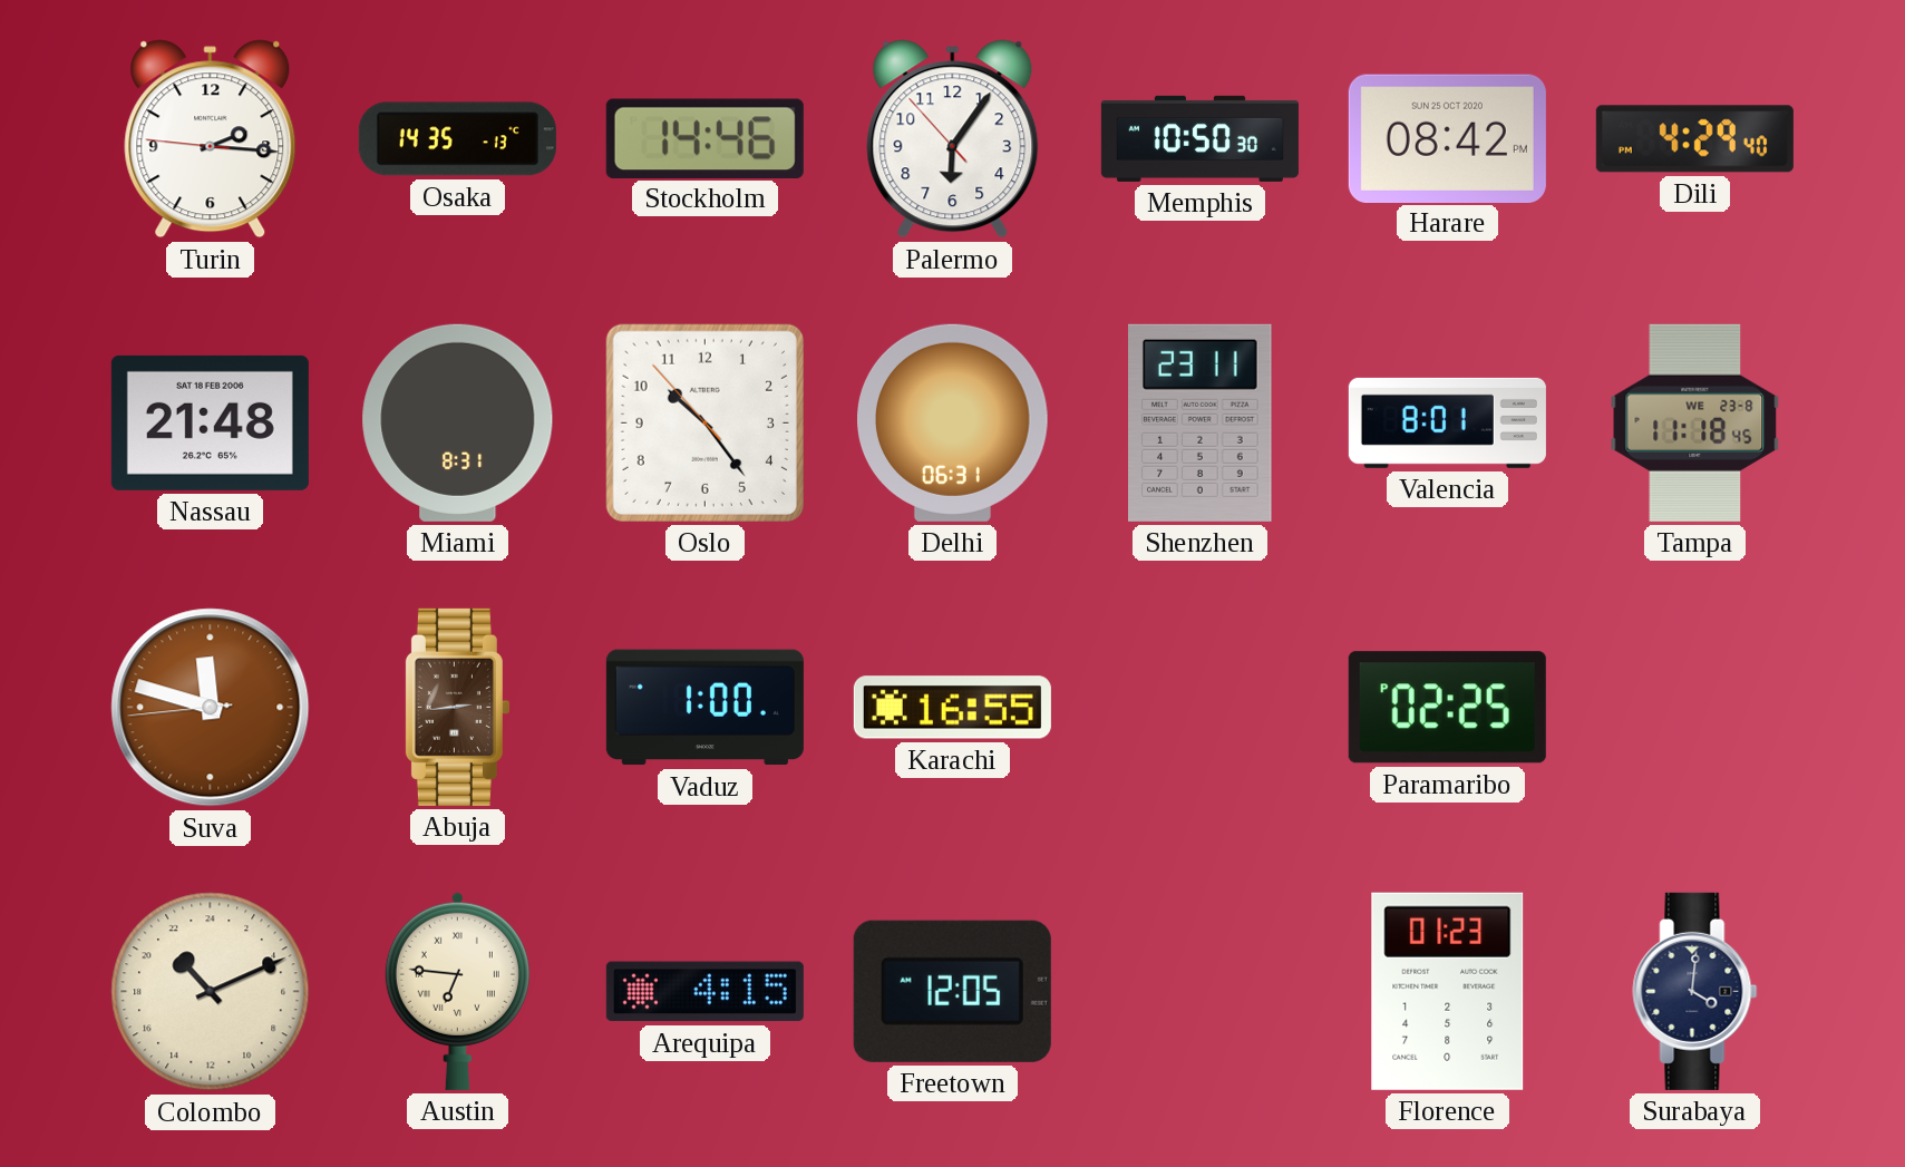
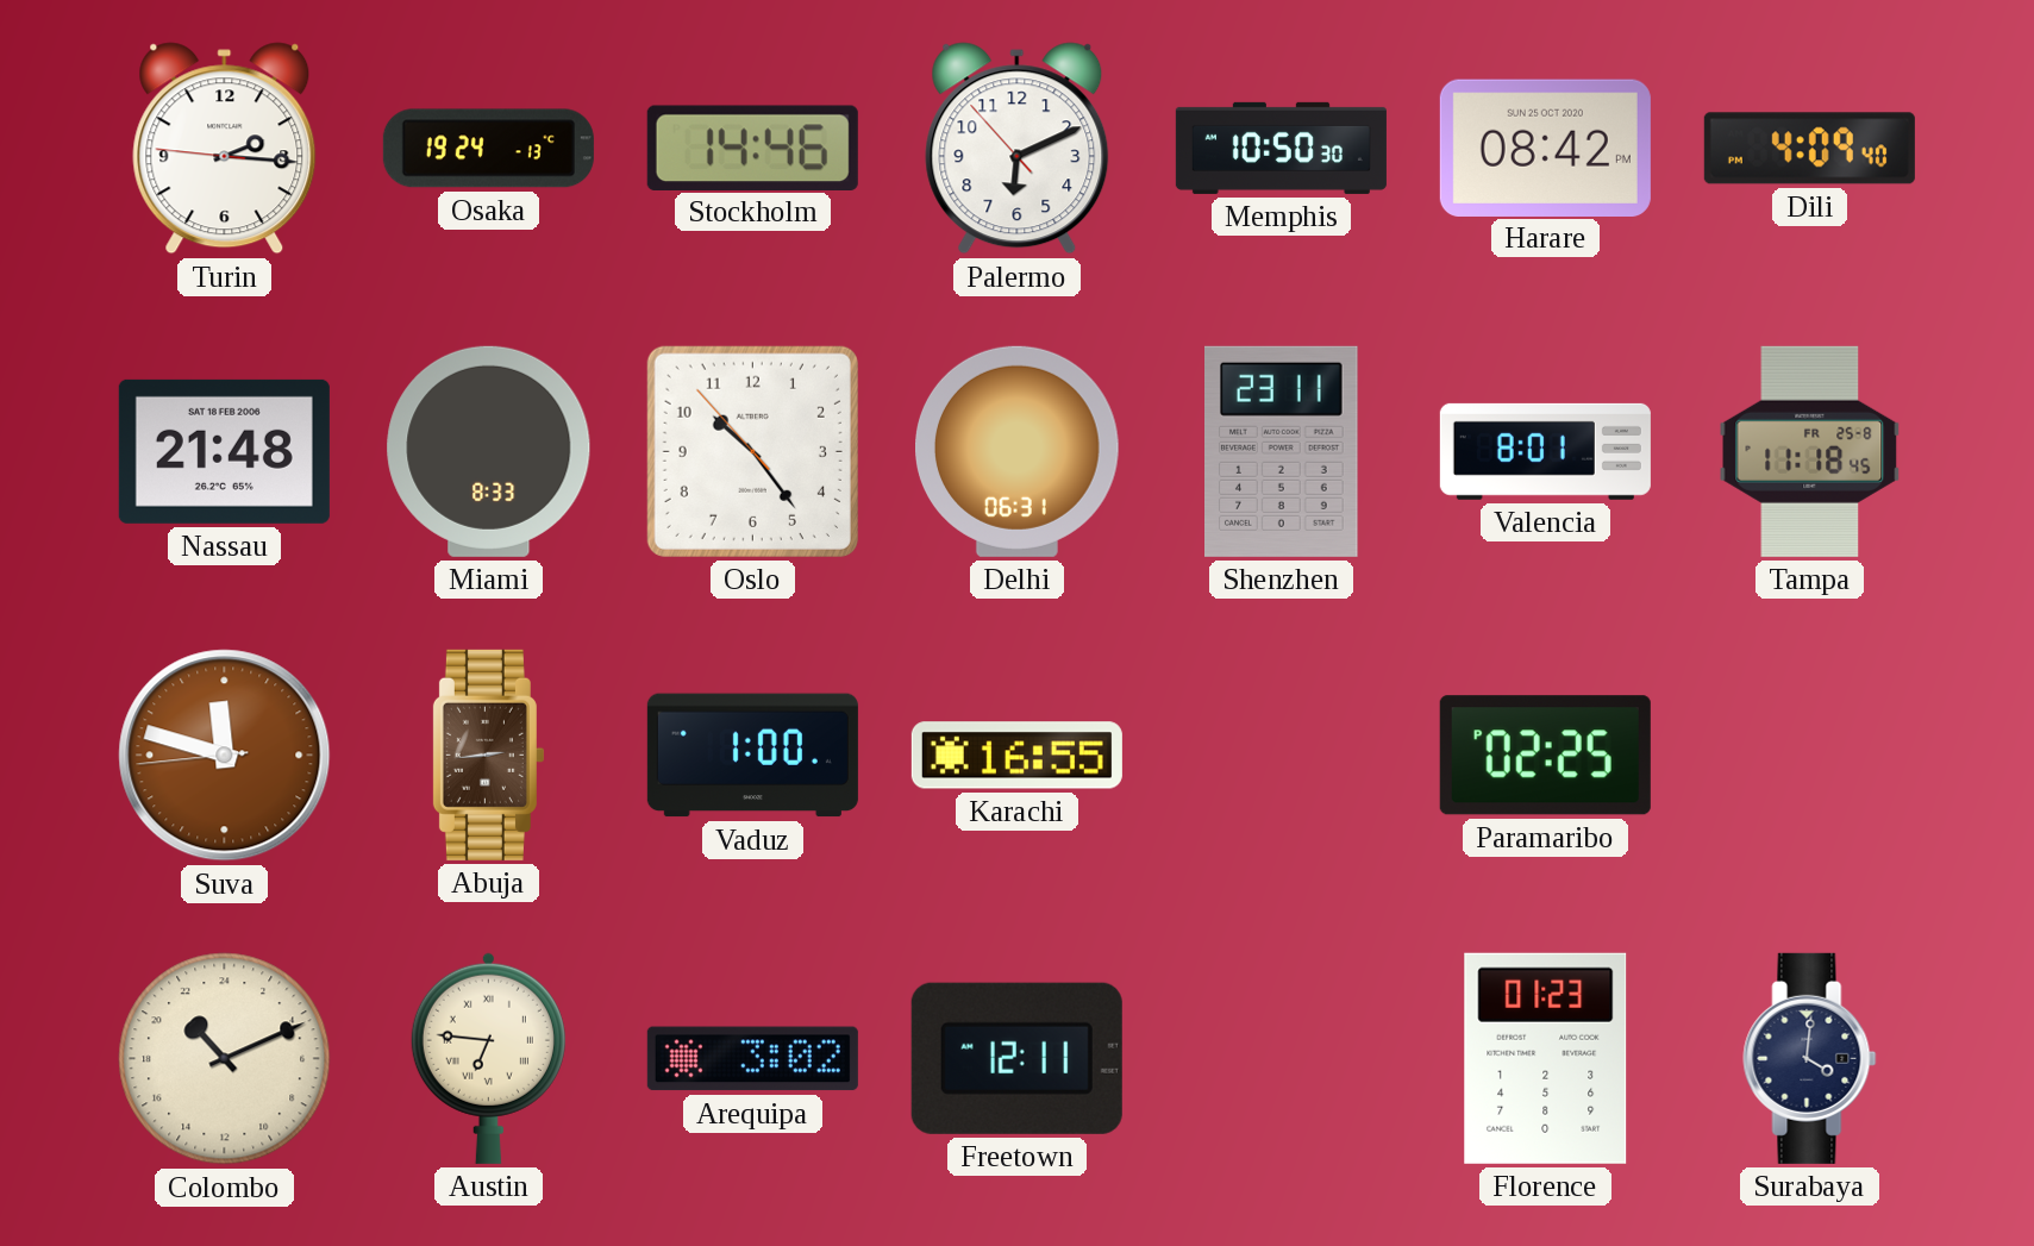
Osaka: 14:35 -> 19:24 (488, 149)
Palermo: 6:05 -> 6:10 (1018, 149)
Dili: 4:29 -> 4:09 (1809, 149)
Miami: 8:31 -> 8:33 (489, 451)
Tampa date: WE 23-8 -> FR 25-8 (1810, 451)
Arequipa: 4:15 -> 3:02 (752, 1059)
Freetown: 12:05 -> 12:11 (1016, 1058)
